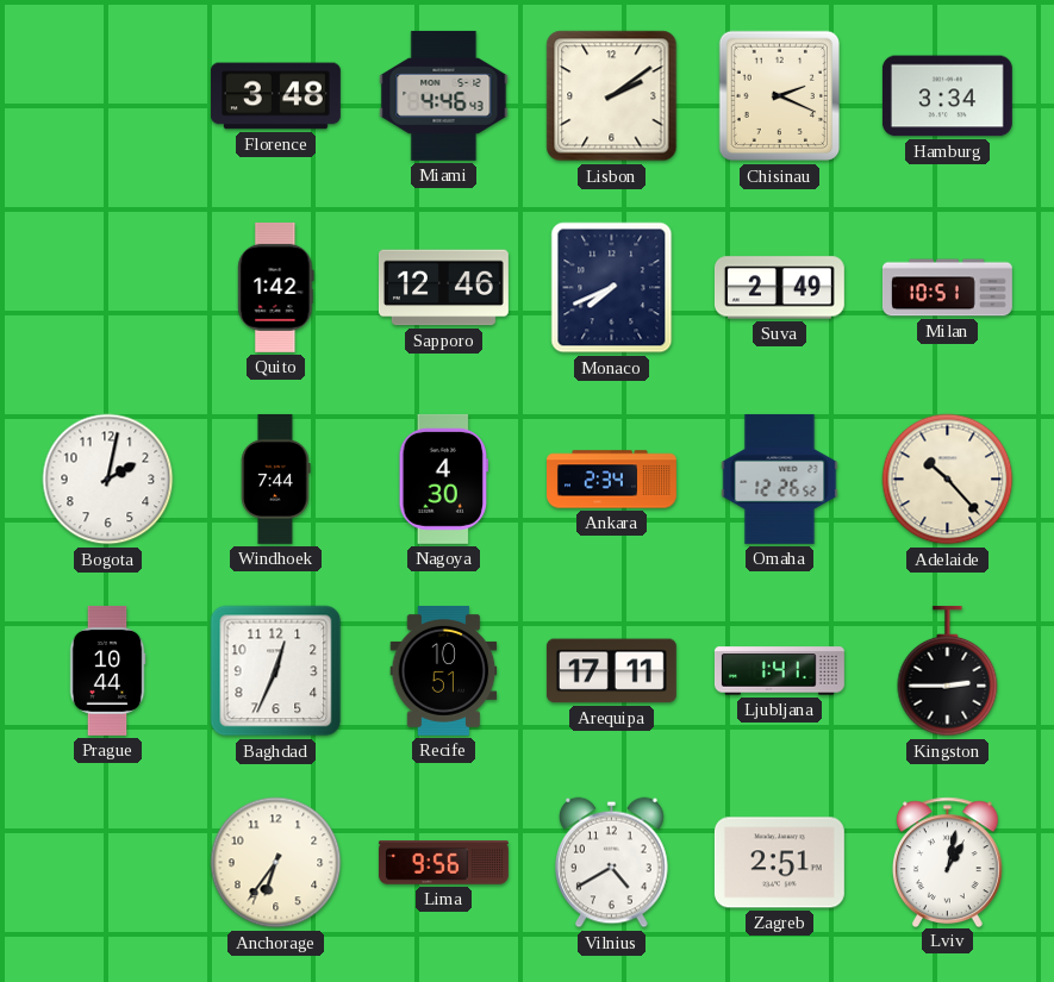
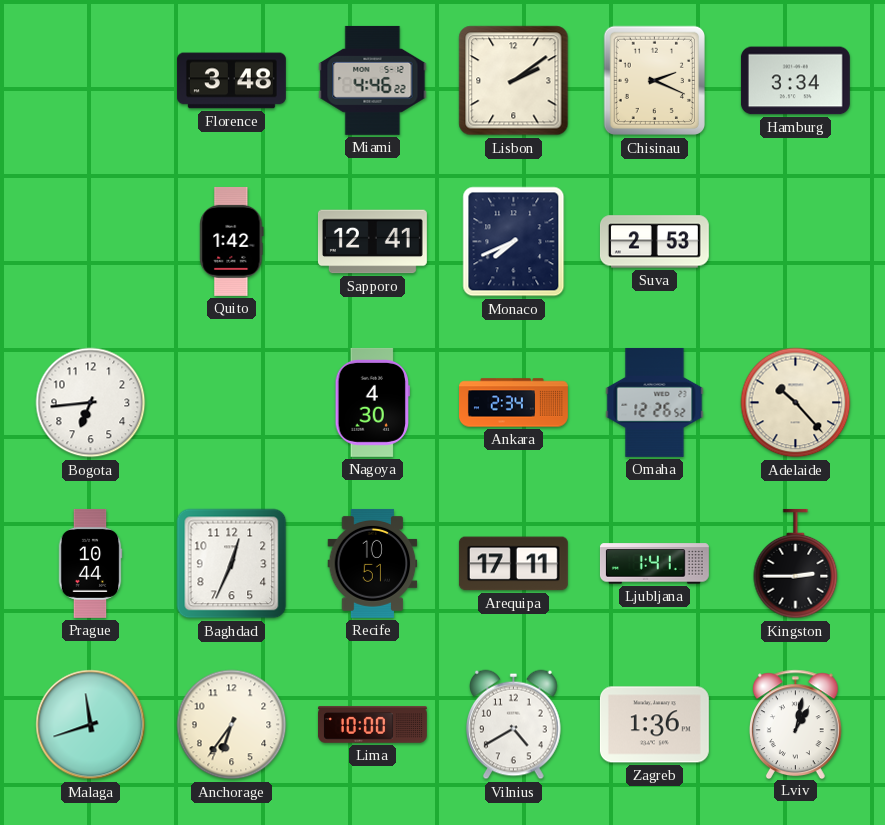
Miami: 4:46:43 -> 4:46:22 (373, 80)
Sapporo: 12:46 -> 12:41 (372, 242)
Suva: 2:49 -> 2:53 (654, 242)
Milan: 10:51 -> none (947, 288)
Bogota: 2:02 -> 6:44 (91, 403)
Windhoek: 7:44 -> none (276, 479)
Malaga: none -> 11:42 (91, 725)
Lima: 9:56 -> 10:00 (372, 725)
Zagreb: 2:51 -> 1:36 (654, 725)
